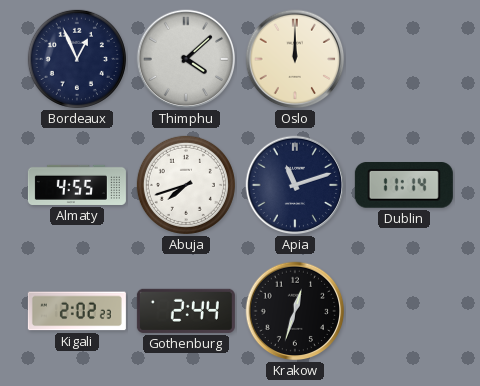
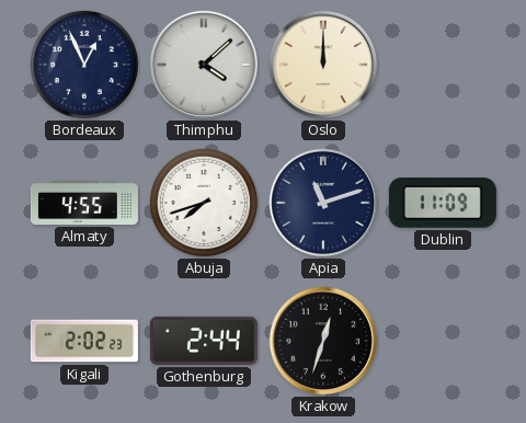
Dublin: 11:14 -> 11:09 (443, 204)
